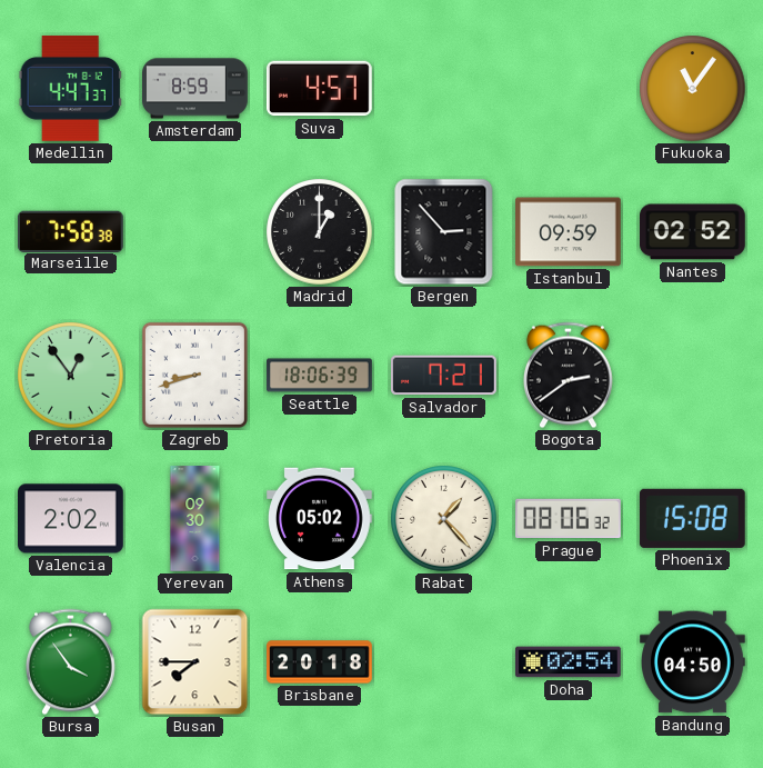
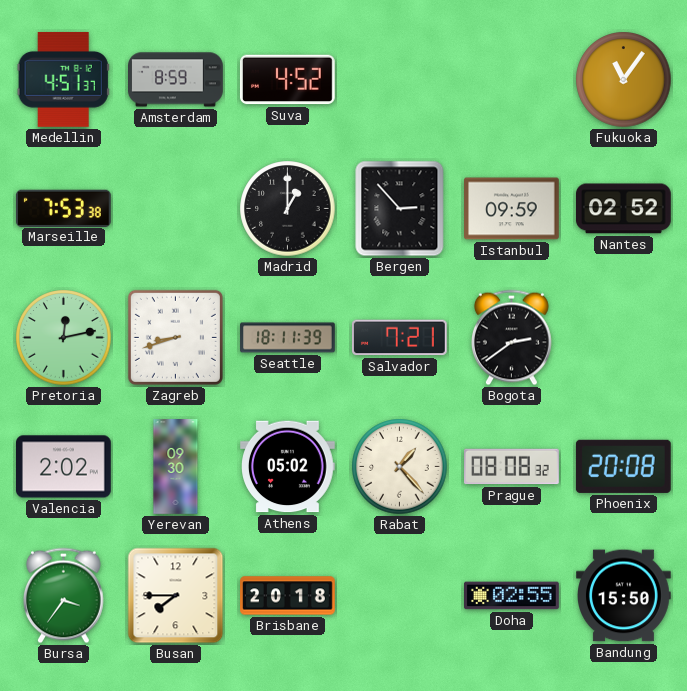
Medellin: 4:47 -> 4:51 (63, 79)
Suva: 4:57 -> 4:52 (288, 80)
Marseille: 7:58 -> 7:53 (63, 208)
Pretoria: 12:54 -> 12:13 (64, 338)
Seattle: 18:06 -> 18:11 (288, 338)
Prague: 08:06 -> 08:08 (512, 467)
Phoenix: 15:08 -> 20:08 (623, 466)
Bursa: 3:54 -> 3:36 (63, 596)
Doha: 02:54 -> 02:55 (512, 596)
Bandung: 04:50 -> 15:50 (624, 596)
